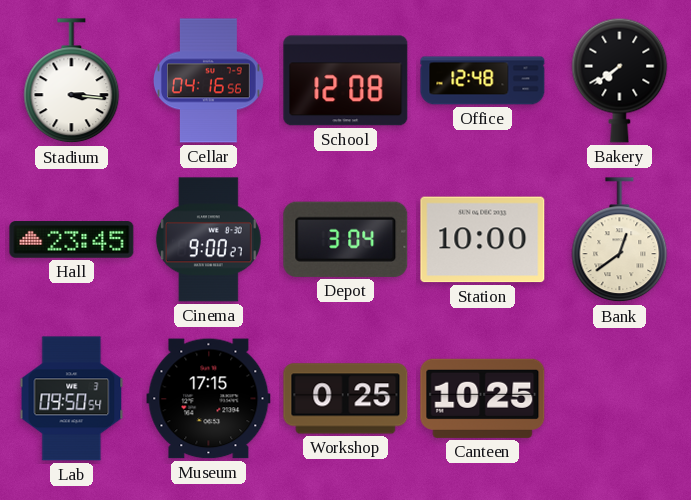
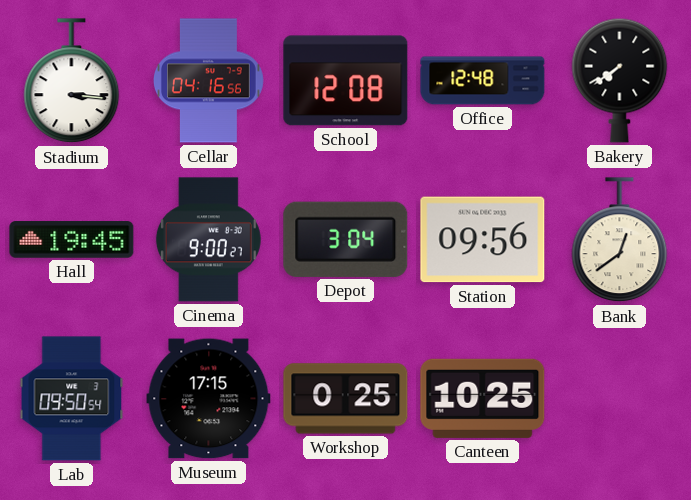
Hall: 23:45 -> 19:45 (72, 240)
Station: 10:00 -> 09:56 (483, 240)
